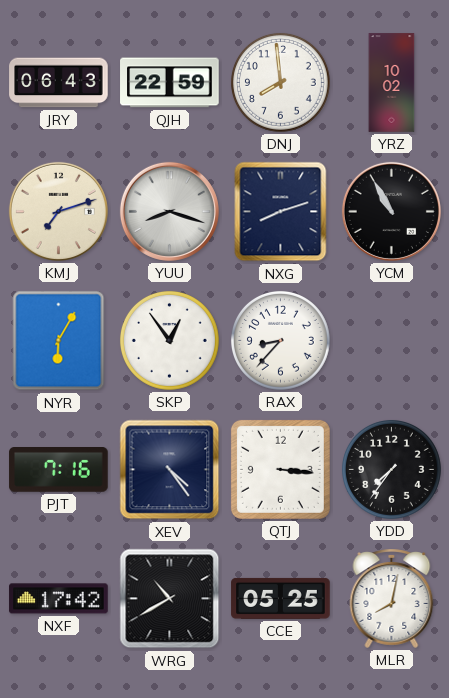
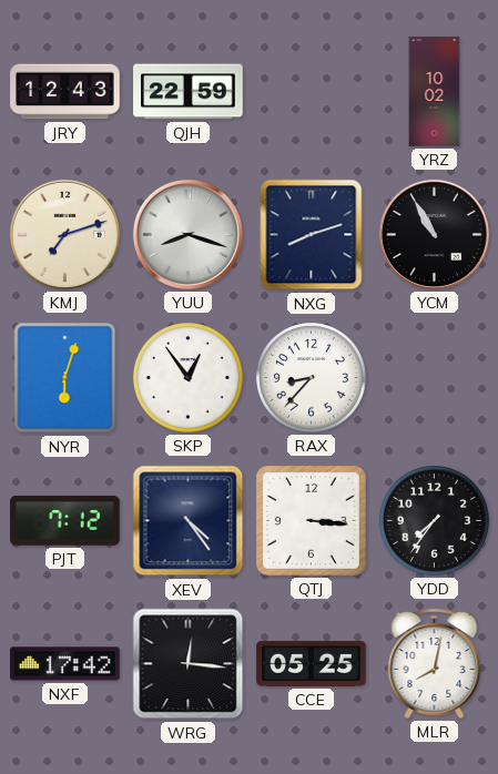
JRY: 06:43 -> 12:43 (65, 92)
DNJ: 7:59 -> none (280, 82)
NYR: 6:05 -> 6:03 (65, 378)
PJT: 7:16 -> 7:12 (65, 521)
WRG: 10:40 -> 12:16 (189, 664)
